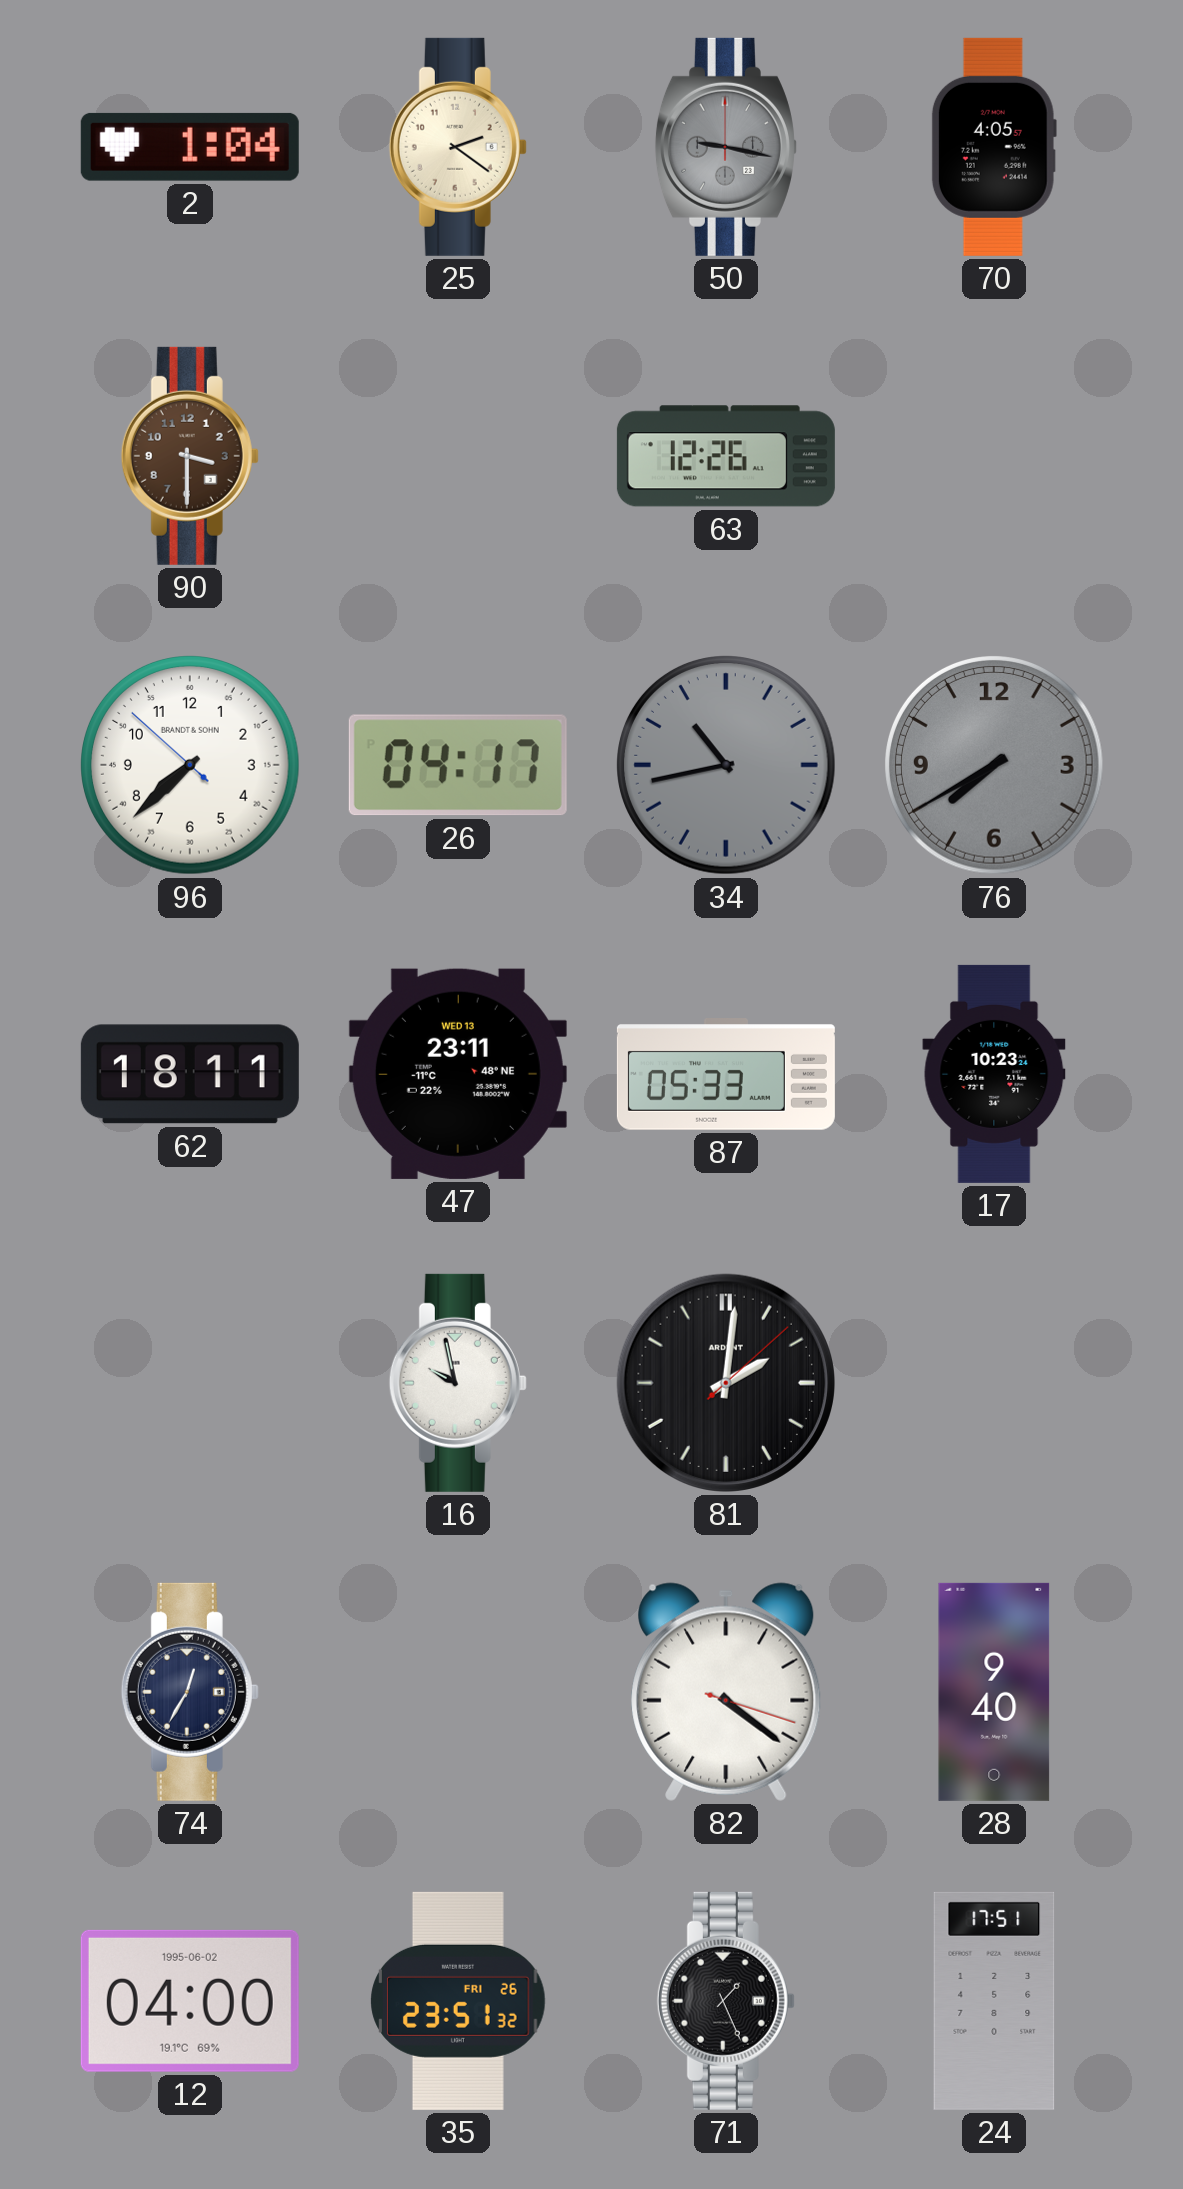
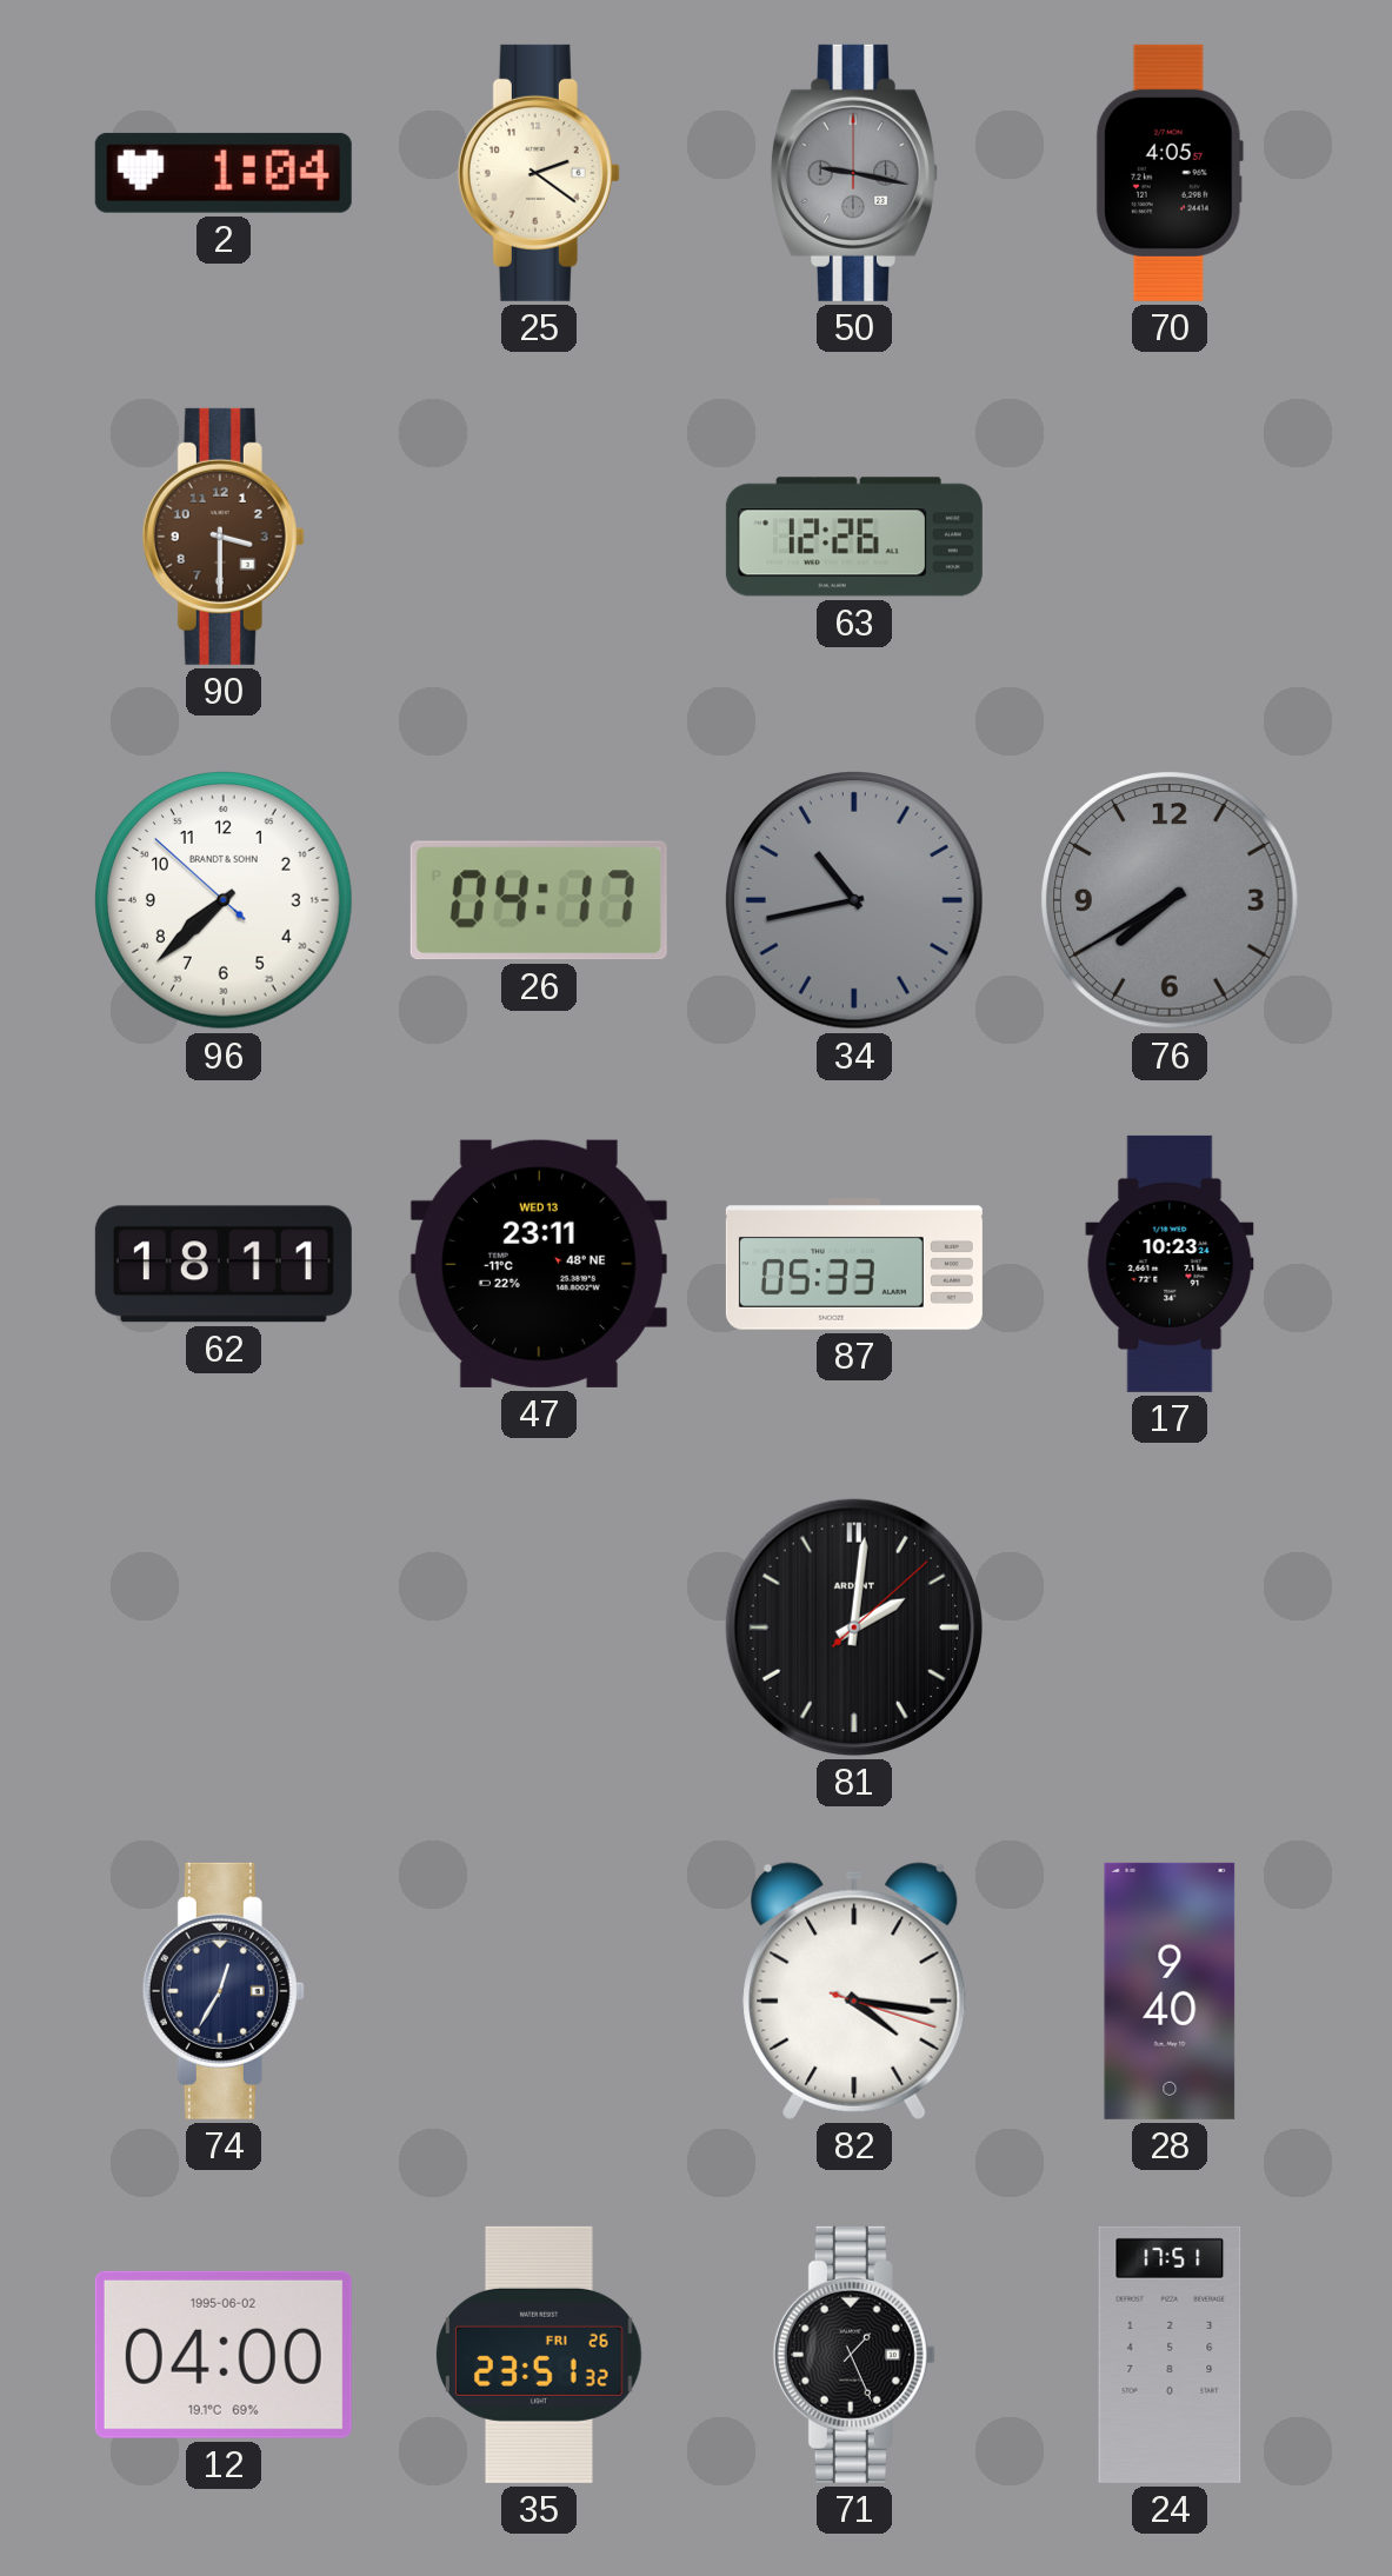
16: 9:58 -> none (458, 1383)
82: 4:21 -> 4:16 (854, 1991)
